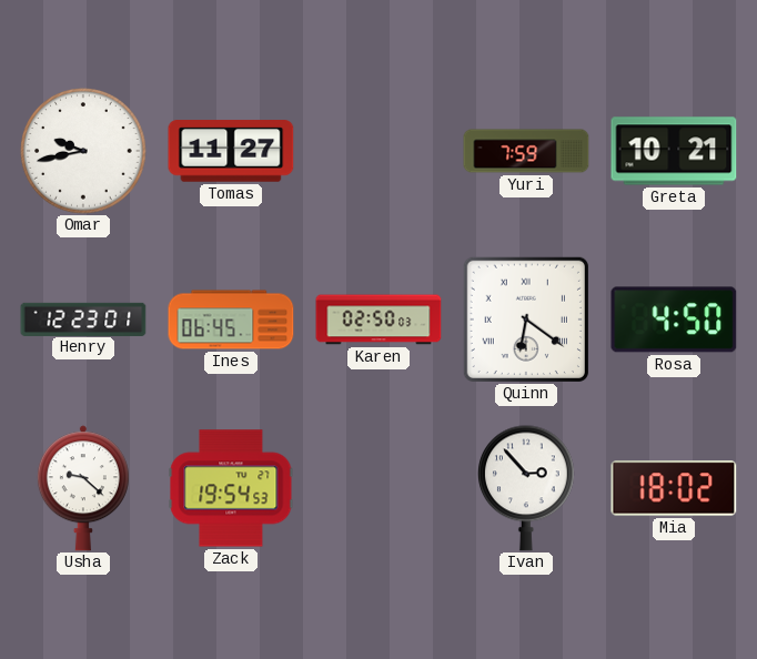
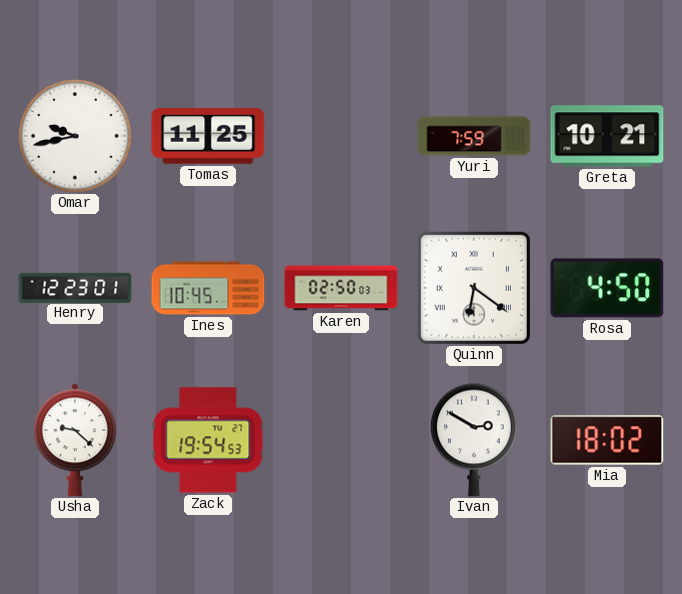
Tomas: 11:27 -> 11:25 (208, 136)
Ines: 06:45 -> 10:45 (208, 288)
Ivan: 2:53 -> 2:50 (475, 440)
